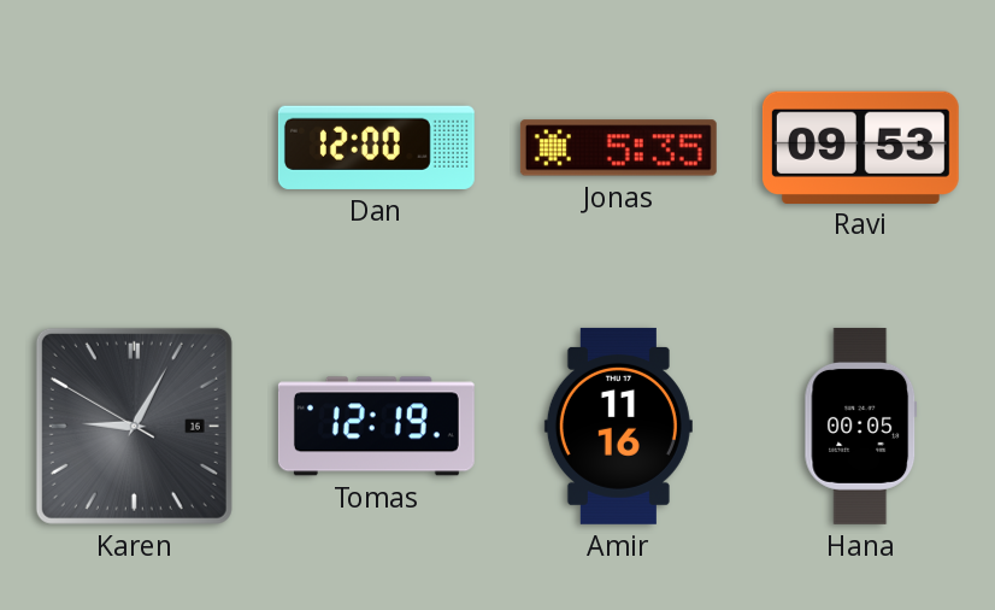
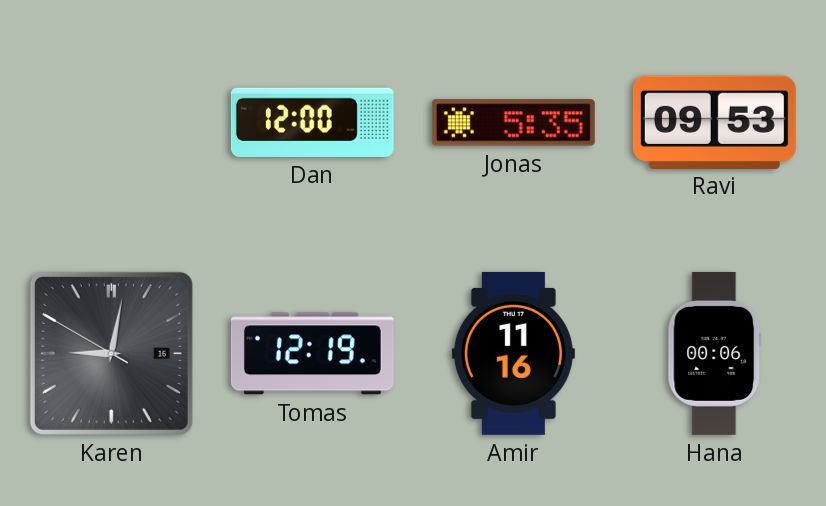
Karen: 9:04 -> 9:01 (111, 353)
Hana: 00:05 -> 00:06 (715, 353)
